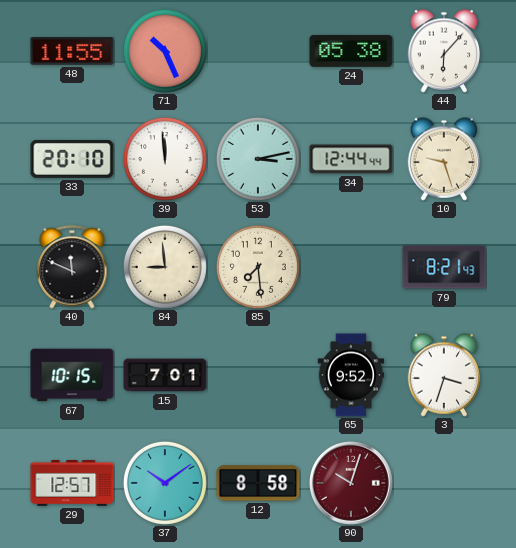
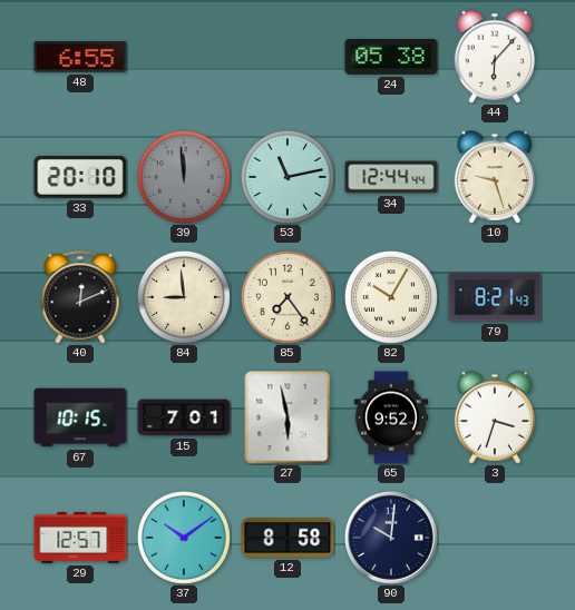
48: 11:55 -> 6:55 (80, 57)
71: 10:26 -> none (165, 51)
39 dial: white -> grey (184, 177)
53: 3:13 -> 11:13 (287, 177)
40: 11:49 -> 12:11 (80, 297)
85: 7:29 -> 7:24 (287, 297)
82: none -> 10:05 (391, 297)
27: none -> 5:58 (287, 417)
90: 10:03 -> 10:01 (392, 539)
90 dial: burgundy -> navy (392, 539)
